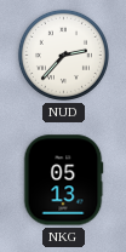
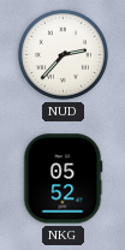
NKG: 05:13 -> 05:52 (62, 179)
